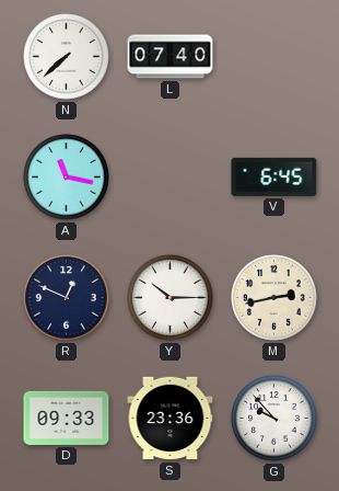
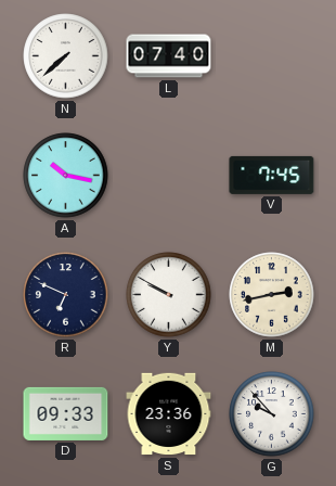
A: 11:17 -> 10:17 (66, 176)
V: 6:45 -> 7:45 (272, 175)
R: 12:49 -> 6:49 (66, 295)
Y: 10:15 -> 9:50 (169, 295)
